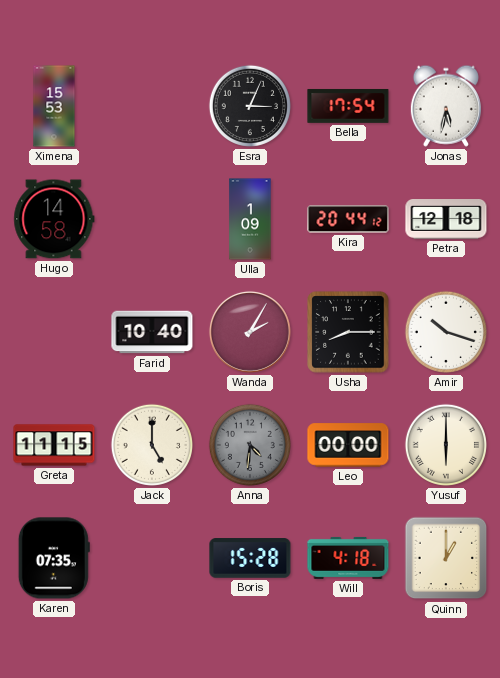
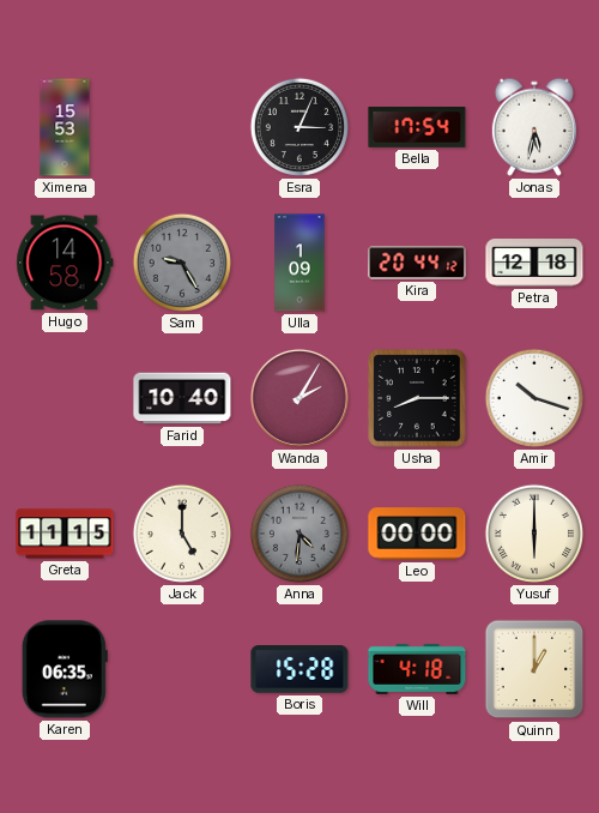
Sam: none -> 9:25 (182, 263)
Karen: 07:35 -> 06:35 (65, 669)
